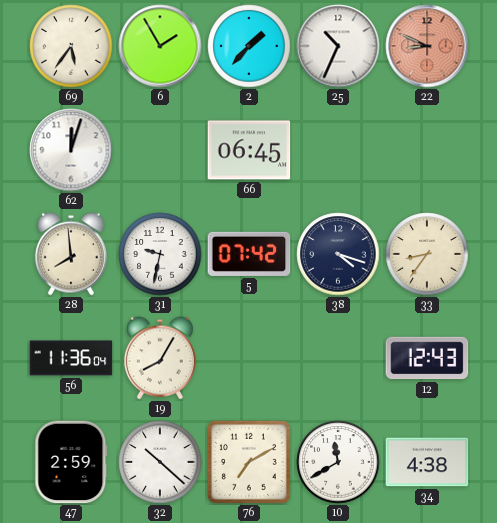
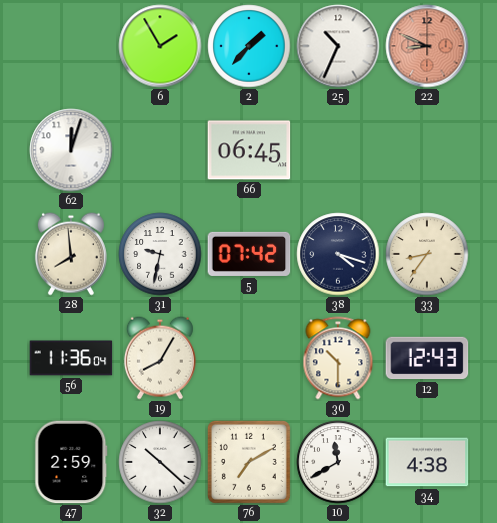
69: 5:36 -> none (71, 46)
30: none -> 10:30 (338, 358)
